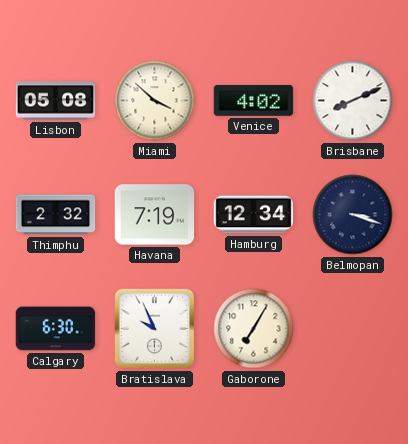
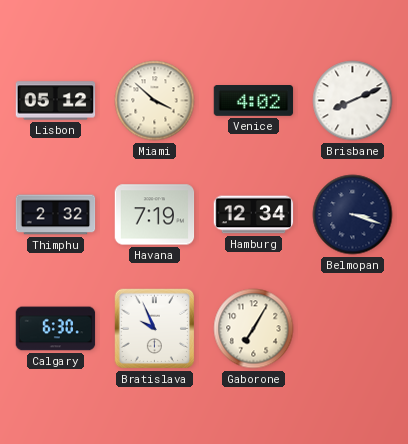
Lisbon: 05:08 -> 05:12 (56, 101)
